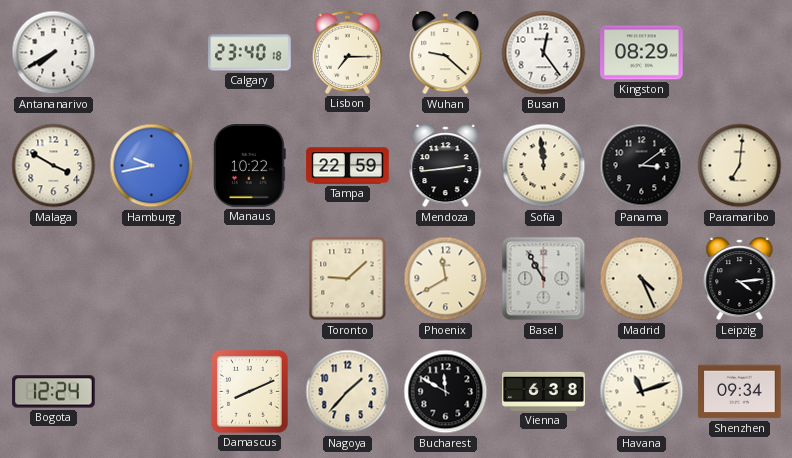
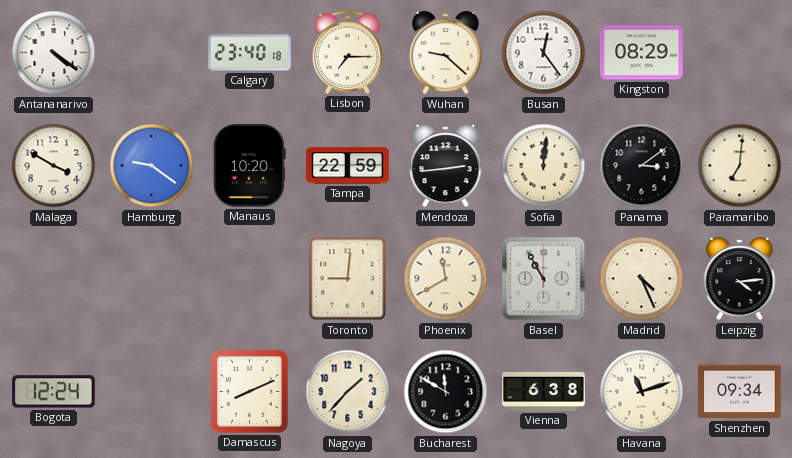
Antananarivo: 7:40 -> 4:21 (54, 53)
Hamburg: 9:43 -> 9:21 (152, 166)
Manaus: 10:22 -> 10:20 (249, 166)
Sofia: 11:59 -> 12:01 (544, 166)
Toronto: 9:08 -> 9:01 (348, 279)
